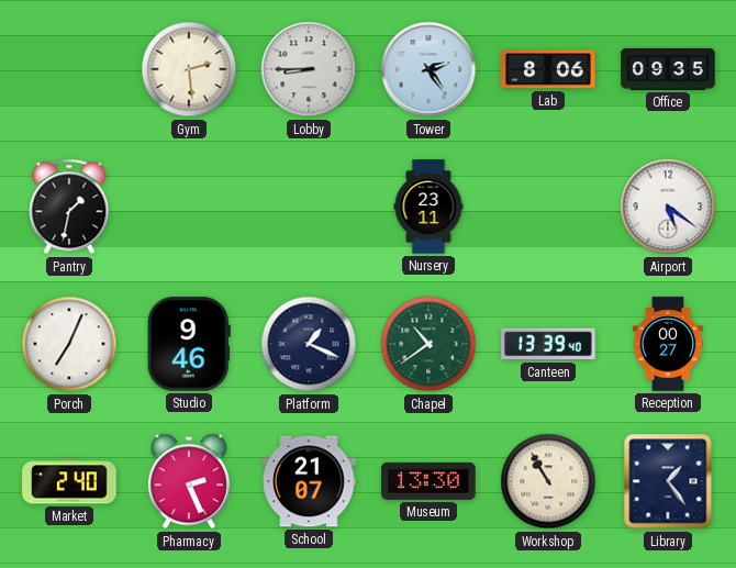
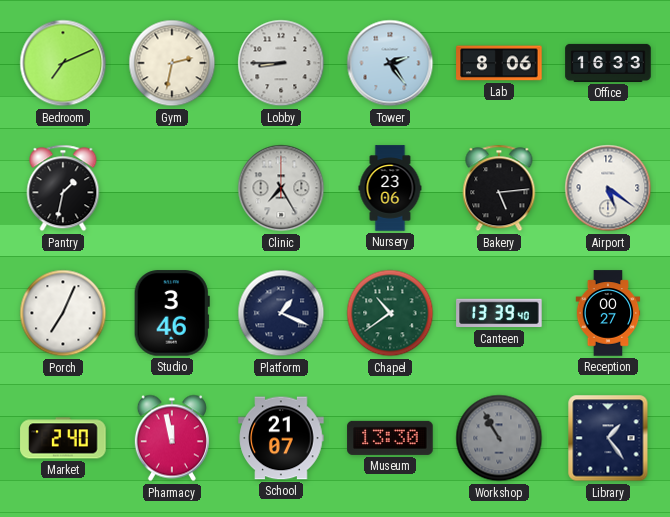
Bedroom: none -> 7:11 (63, 63)
Gym: 2:29 -> 2:32 (172, 63)
Office: 09:35 -> 16:33 (608, 63)
Clinic: none -> 7:25 (281, 188)
Nursery: 23:11 -> 23:06 (390, 188)
Bakery: none -> 5:14 (499, 188)
Studio: 9:46 -> 3:46 (172, 313)
Pharmacy: 2:26 -> 11:58 (172, 438)
Workshop dial: cream -> grey (499, 438)
